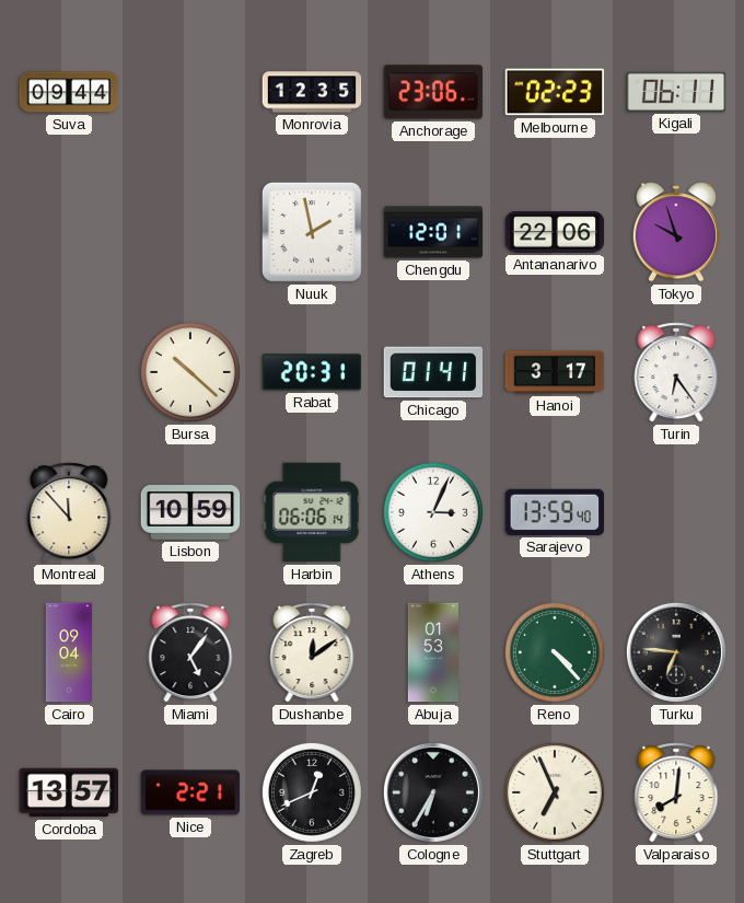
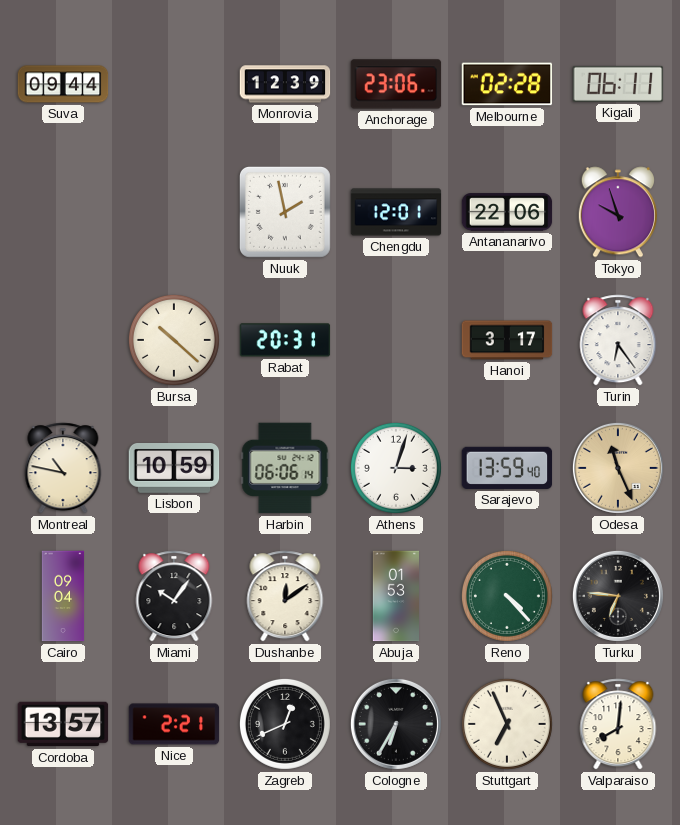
Monrovia: 12:35 -> 12:39 (285, 84)
Melbourne: 02:23 -> 02:28 (507, 84)
Chicago: 01:41 -> none (433, 372)
Montreal: 11:53 -> 10:47 (63, 468)
Athens: 3:04 -> 3:03 (396, 468)
Odesa: none -> 11:26 (618, 468)
Miami: 5:06 -> 10:06 (174, 596)
